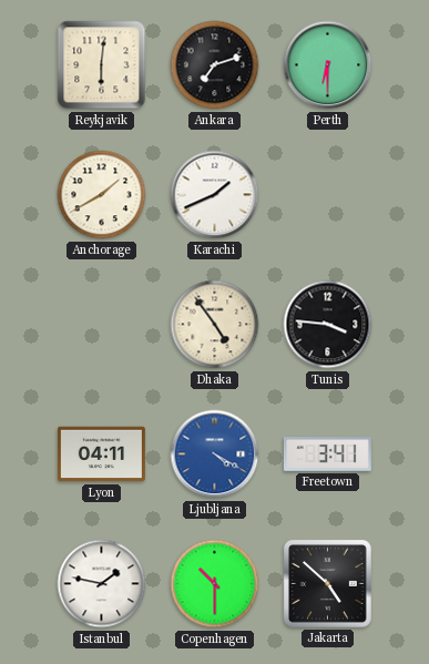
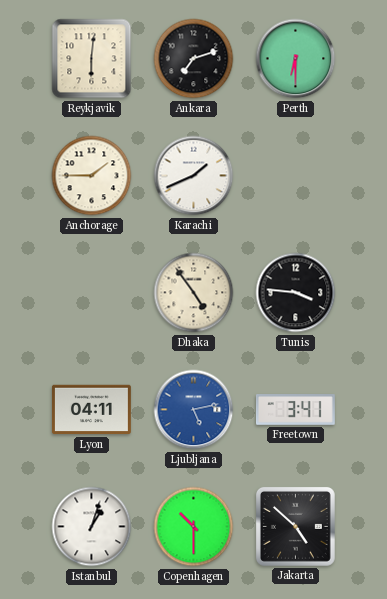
Anchorage: 1:40 -> 1:45 (92, 176)
Ljubljana: 4:20 -> 5:13 (194, 410)
Istanbul: 1:47 -> 1:03 (92, 527)
